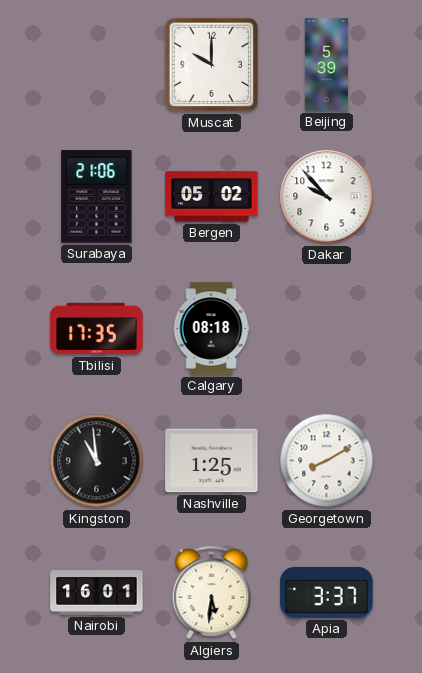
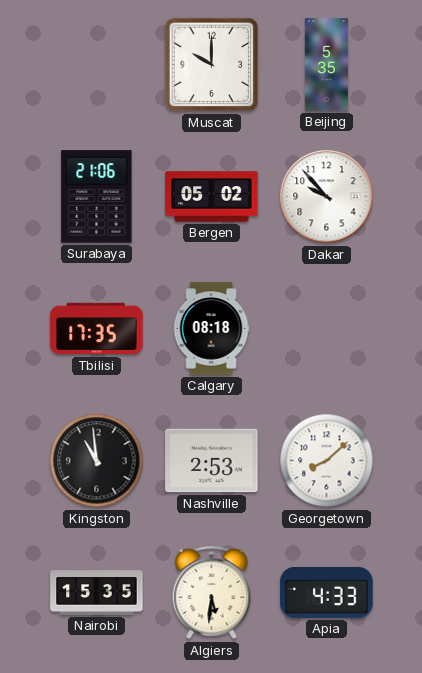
Beijing: 5:39 -> 5:35 (326, 65)
Nashville: 1:25 -> 2:53 (212, 461)
Georgetown: 8:10 -> 8:08 (327, 461)
Nairobi: 16:01 -> 15:35 (97, 593)
Apia: 3:37 -> 4:33 (327, 592)
